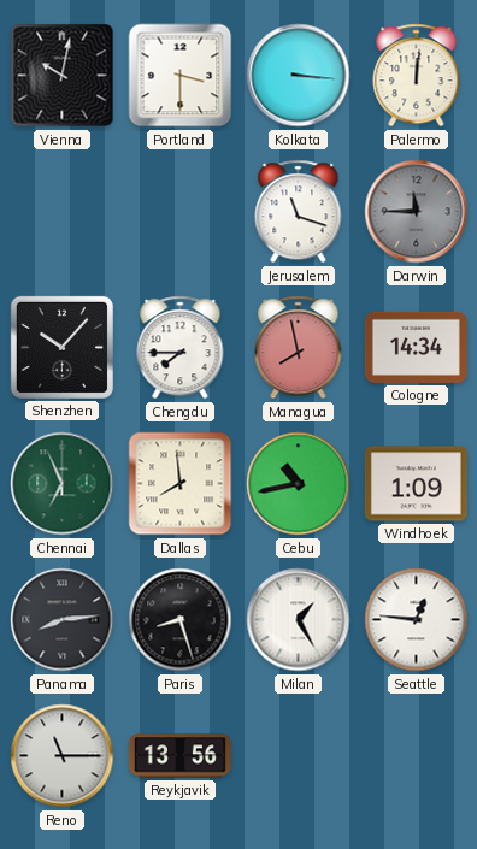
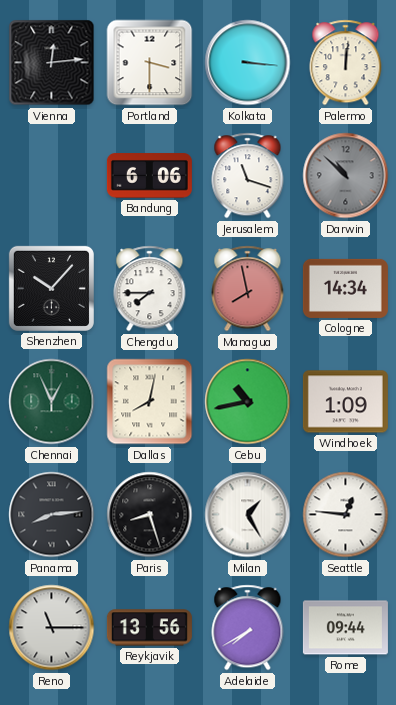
Vienna: 10:02 -> 12:14 (52, 63)
Bandung: none -> 6:06 (149, 176)
Darwin: 11:45 -> 10:52 (346, 176)
Chennai: 6:56 -> 12:56 (52, 402)
Dallas: 7:59 -> 8:02 (150, 402)
Adelaide: none -> 7:40 (248, 628)
Rome: none -> 09:44 (345, 628)
